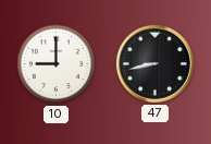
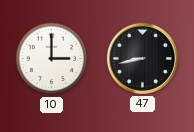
10: 9:00 -> 3:00 (52, 59)
